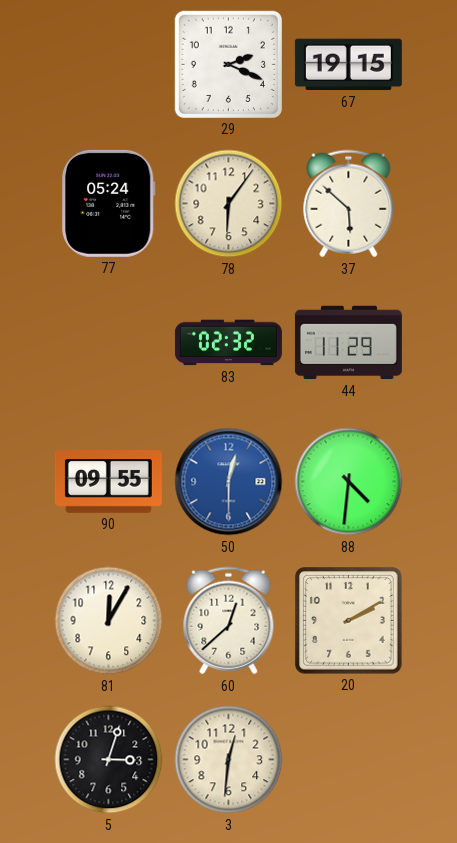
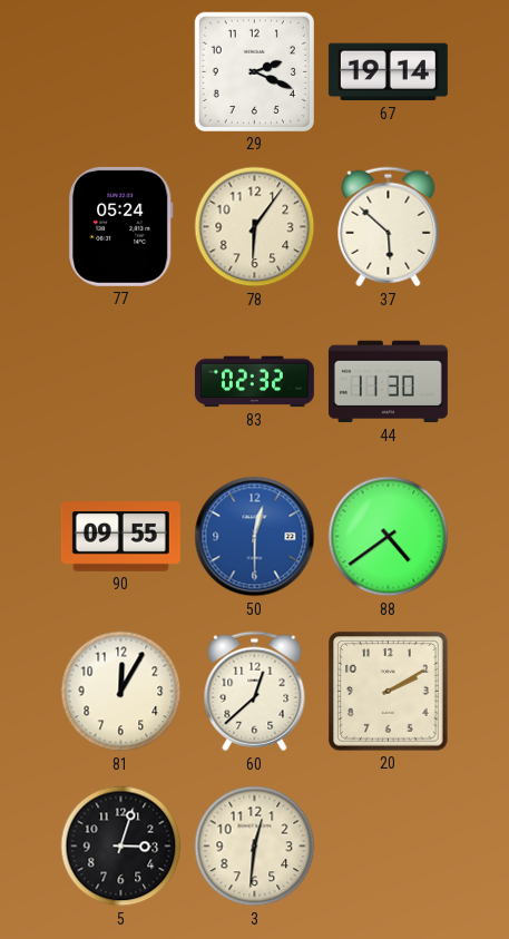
67: 19:15 -> 19:14 (388, 72)
44: 11:29 -> 11:30 (388, 382)
88: 4:31 -> 4:39 (389, 537)
